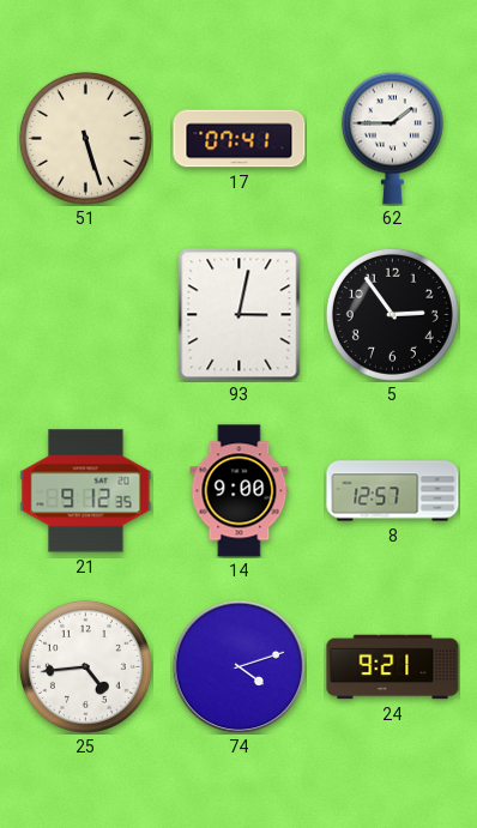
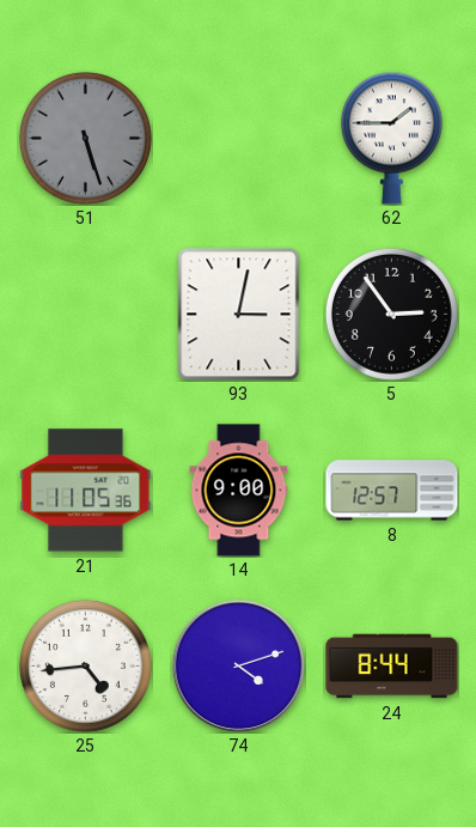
51 dial: cream -> grey (85, 138)
17: 07:41 -> none (240, 139)
21: 9:12 -> 11:05 (86, 491)
24: 9:21 -> 8:44 (392, 667)
